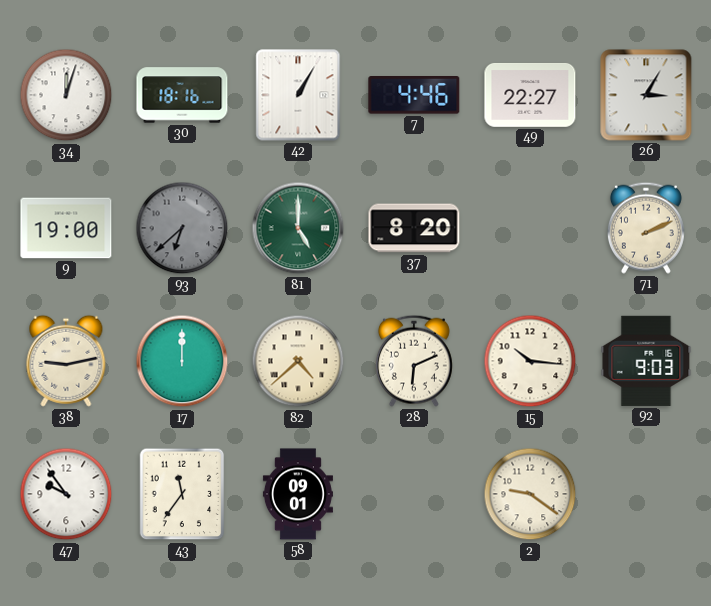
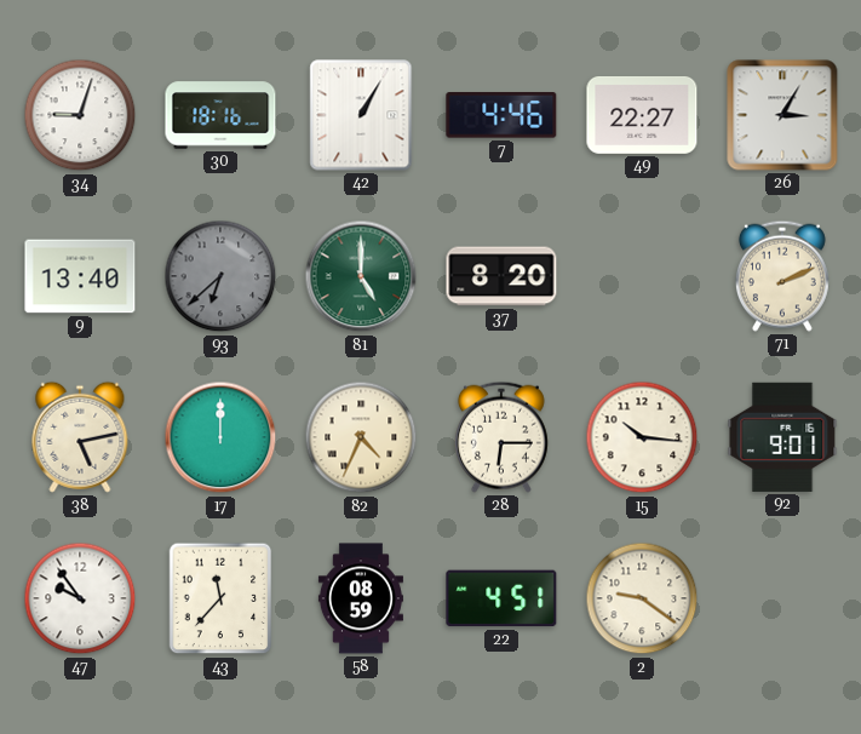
34: 12:03 -> 9:03 (80, 115)
9: 19:00 -> 13:40 (80, 276)
38: 9:13 -> 5:13 (80, 437)
82: 4:38 -> 4:34 (361, 437)
28: 6:11 -> 6:15 (501, 437)
92: 9:03 -> 9:01 (782, 437)
43: 11:36 -> 11:37 (220, 598)
58: 09:01 -> 08:59 (361, 598)
22: none -> 4:51 (501, 598)
